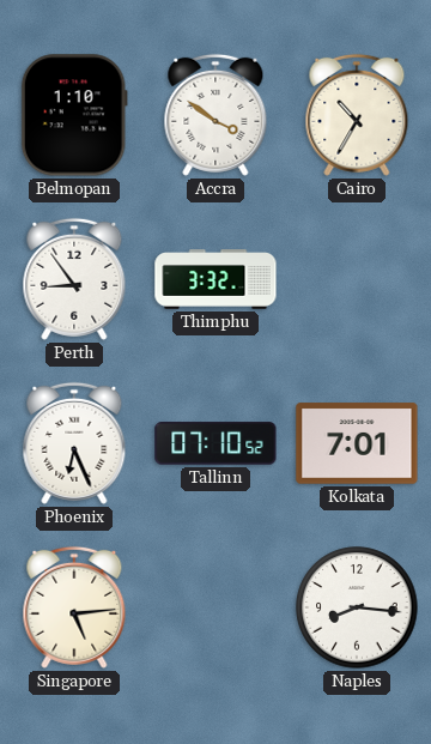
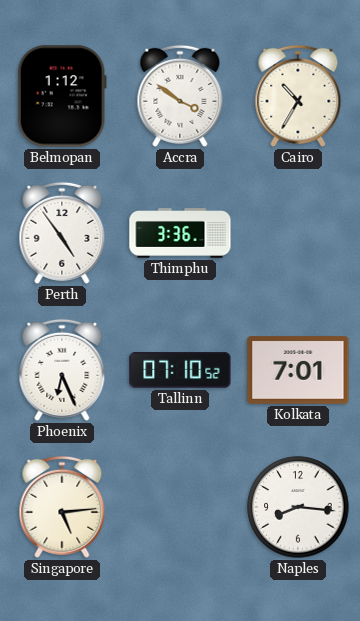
Belmopan: 1:10 -> 1:12 (62, 96)
Perth: 8:54 -> 4:54 (62, 233)
Thimphu: 3:32 -> 3:36 (180, 233)
